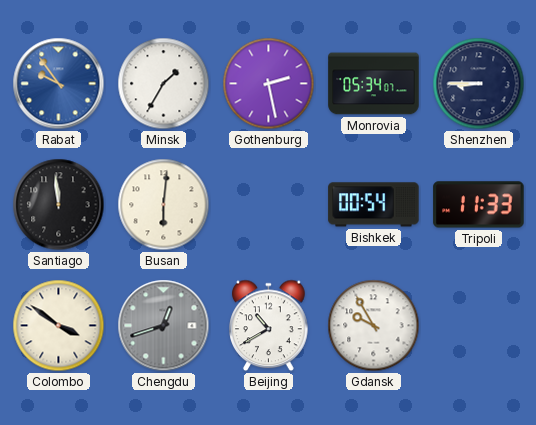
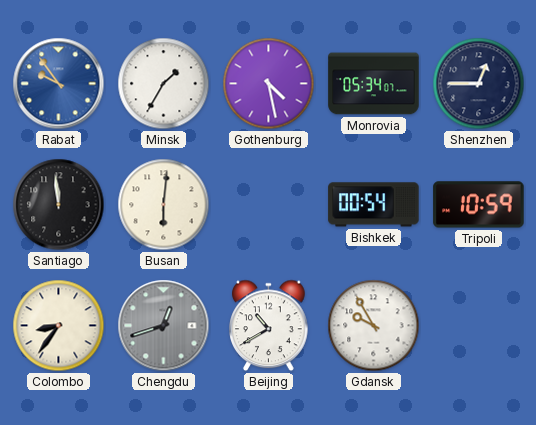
Gothenburg: 2:28 -> 4:28 (269, 84)
Shenzhen: 8:45 -> 12:45 (479, 84)
Tripoli: 11:33 -> 10:59 (479, 205)
Colombo: 3:51 -> 8:36 (59, 326)
